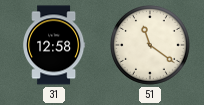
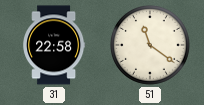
31: 12:58 -> 22:58 (54, 45)
